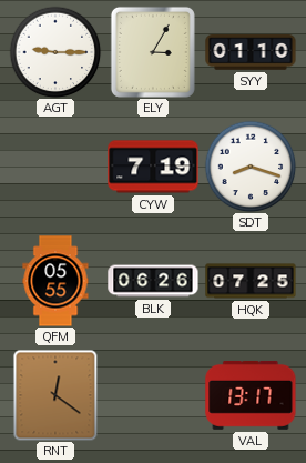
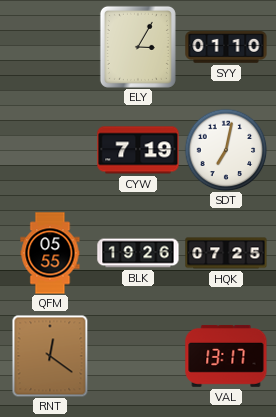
AGT: 9:15 -> none (55, 52)
SDT: 8:18 -> 7:02 (226, 150)
BLK: 06:26 -> 19:26 (138, 253)
